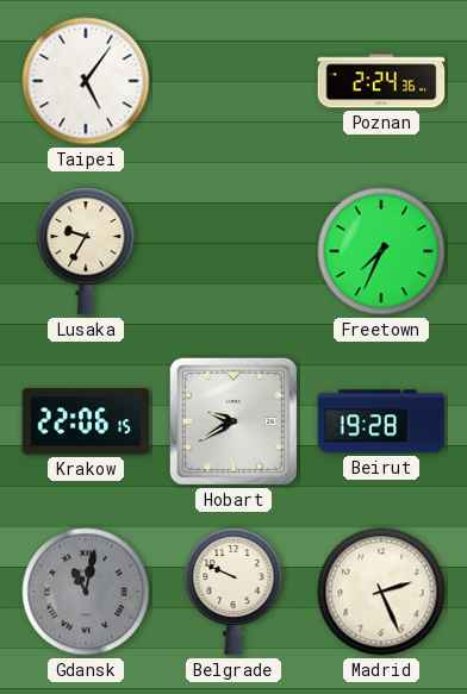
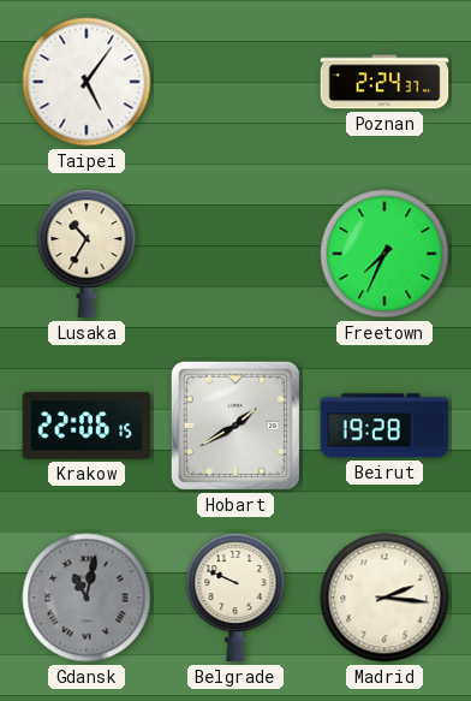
Poznan: 2:24:36 -> 2:24:37 (384, 82)
Lusaka: 9:35 -> 10:35 (87, 254)
Hobart: 9:40 -> 1:40 (235, 426)
Madrid: 2:26 -> 2:16 (384, 598)
